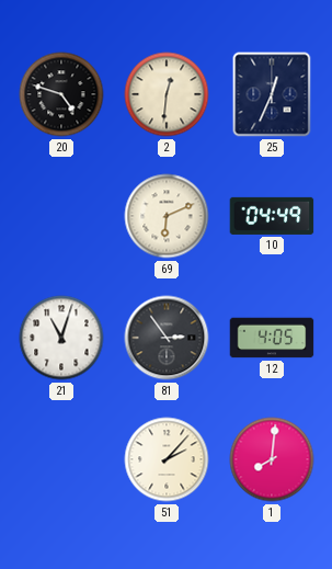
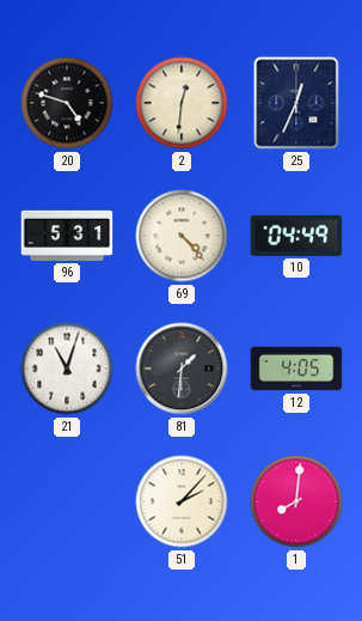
96: none -> 5:31 (67, 236)
69: 6:11 -> 4:23 (182, 236)
81: 2:54 -> 1:31 (182, 369)
